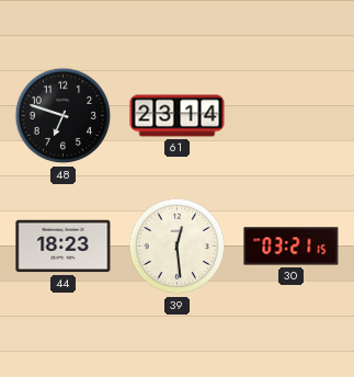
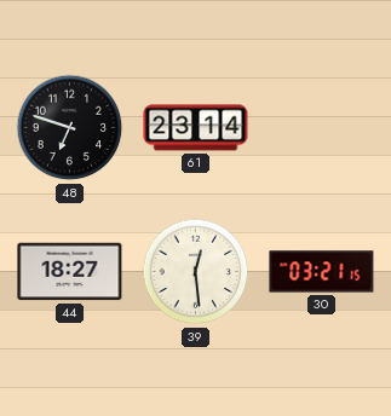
44: 18:23 -> 18:27 (70, 272)
